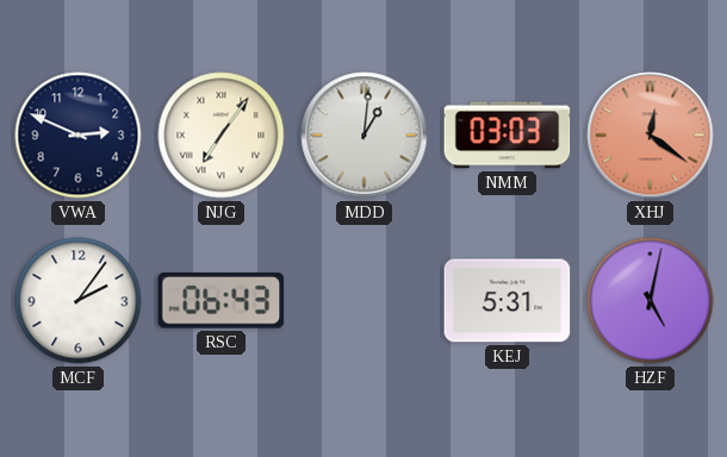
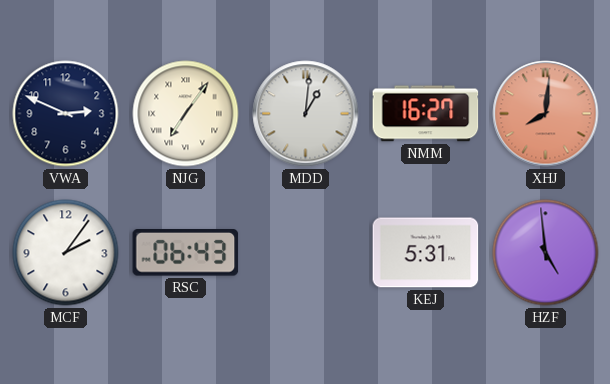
NMM: 03:03 -> 16:27 (426, 114)
XHJ: 12:21 -> 8:01 (546, 114)
HZF: 5:02 -> 4:59 (546, 253)
